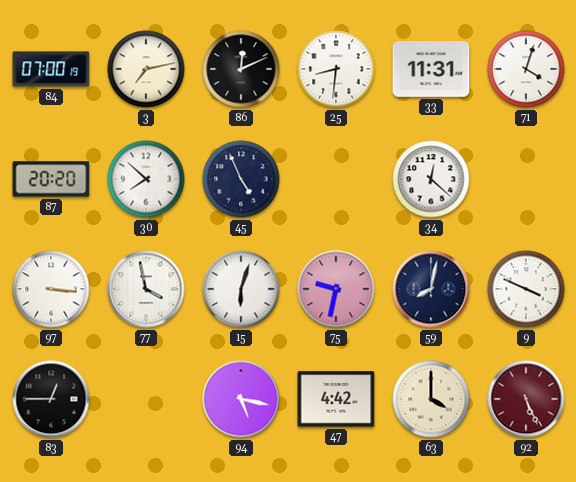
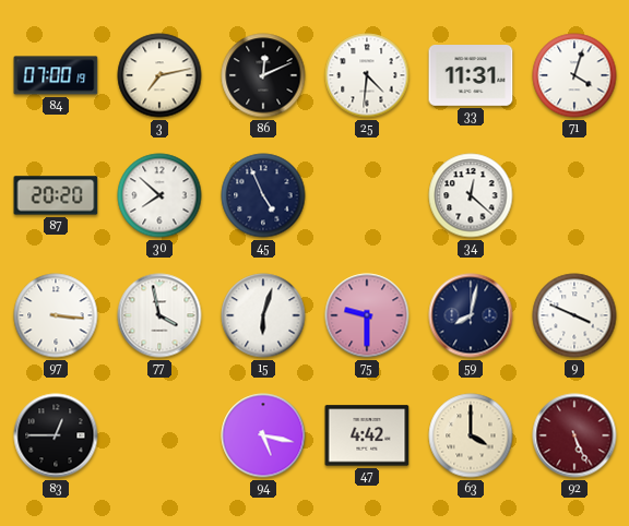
25: 8:31 -> 4:31 (367, 75)
75: 9:32 -> 9:30 (367, 315)
